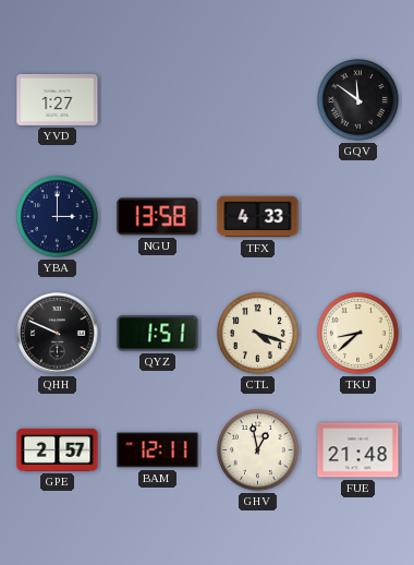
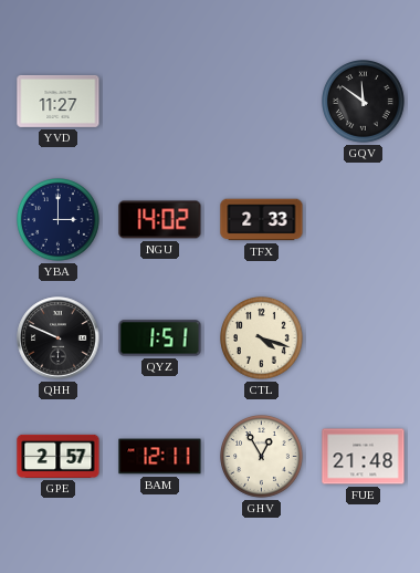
YVD: 1:27 -> 11:27 (59, 101)
NGU: 13:58 -> 14:02 (160, 220)
TFX: 4:33 -> 2:33 (262, 220)
TKU: 8:38 -> none (358, 334)
GHV: 12:58 -> 12:55 (262, 457)
